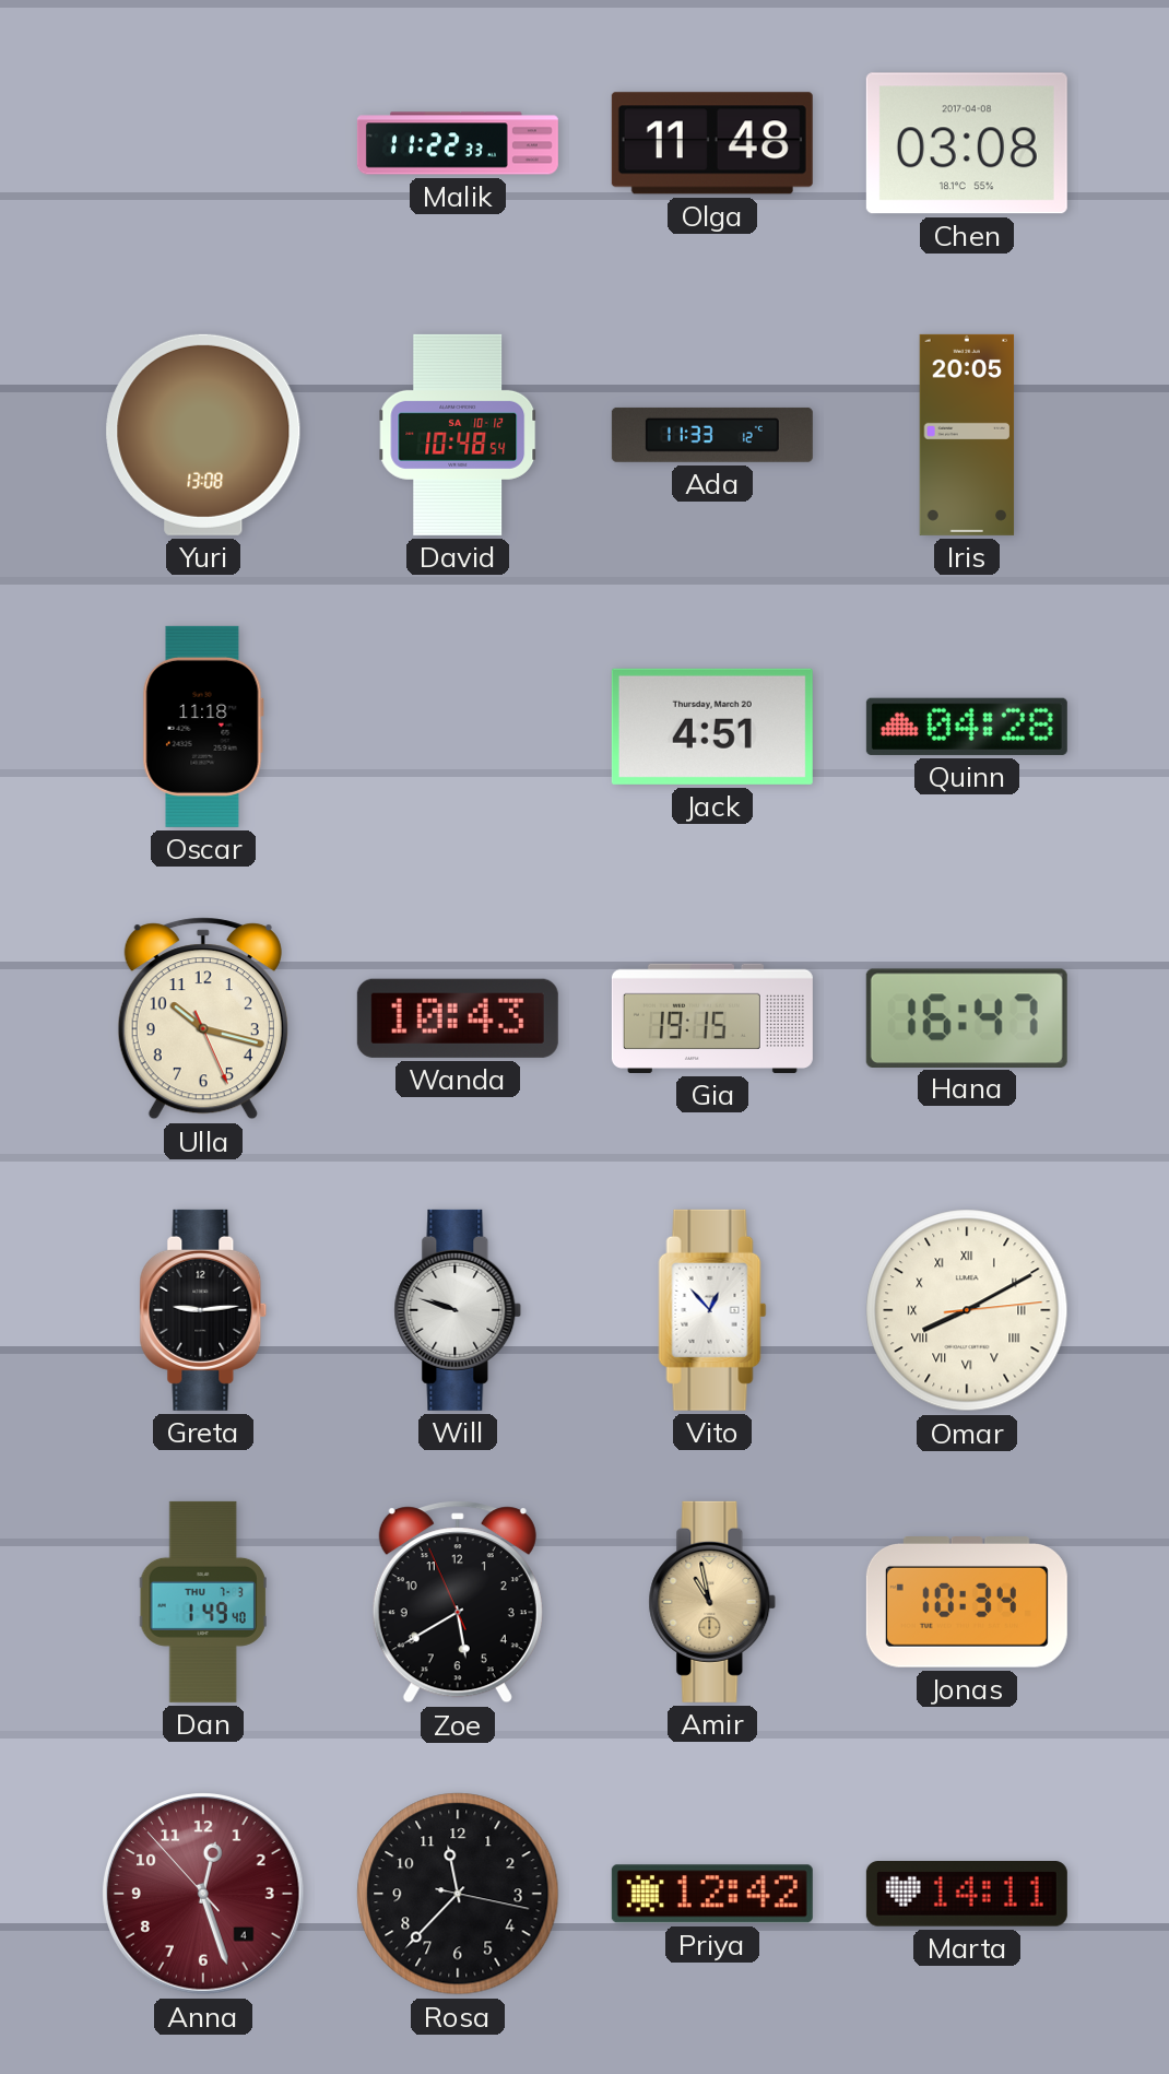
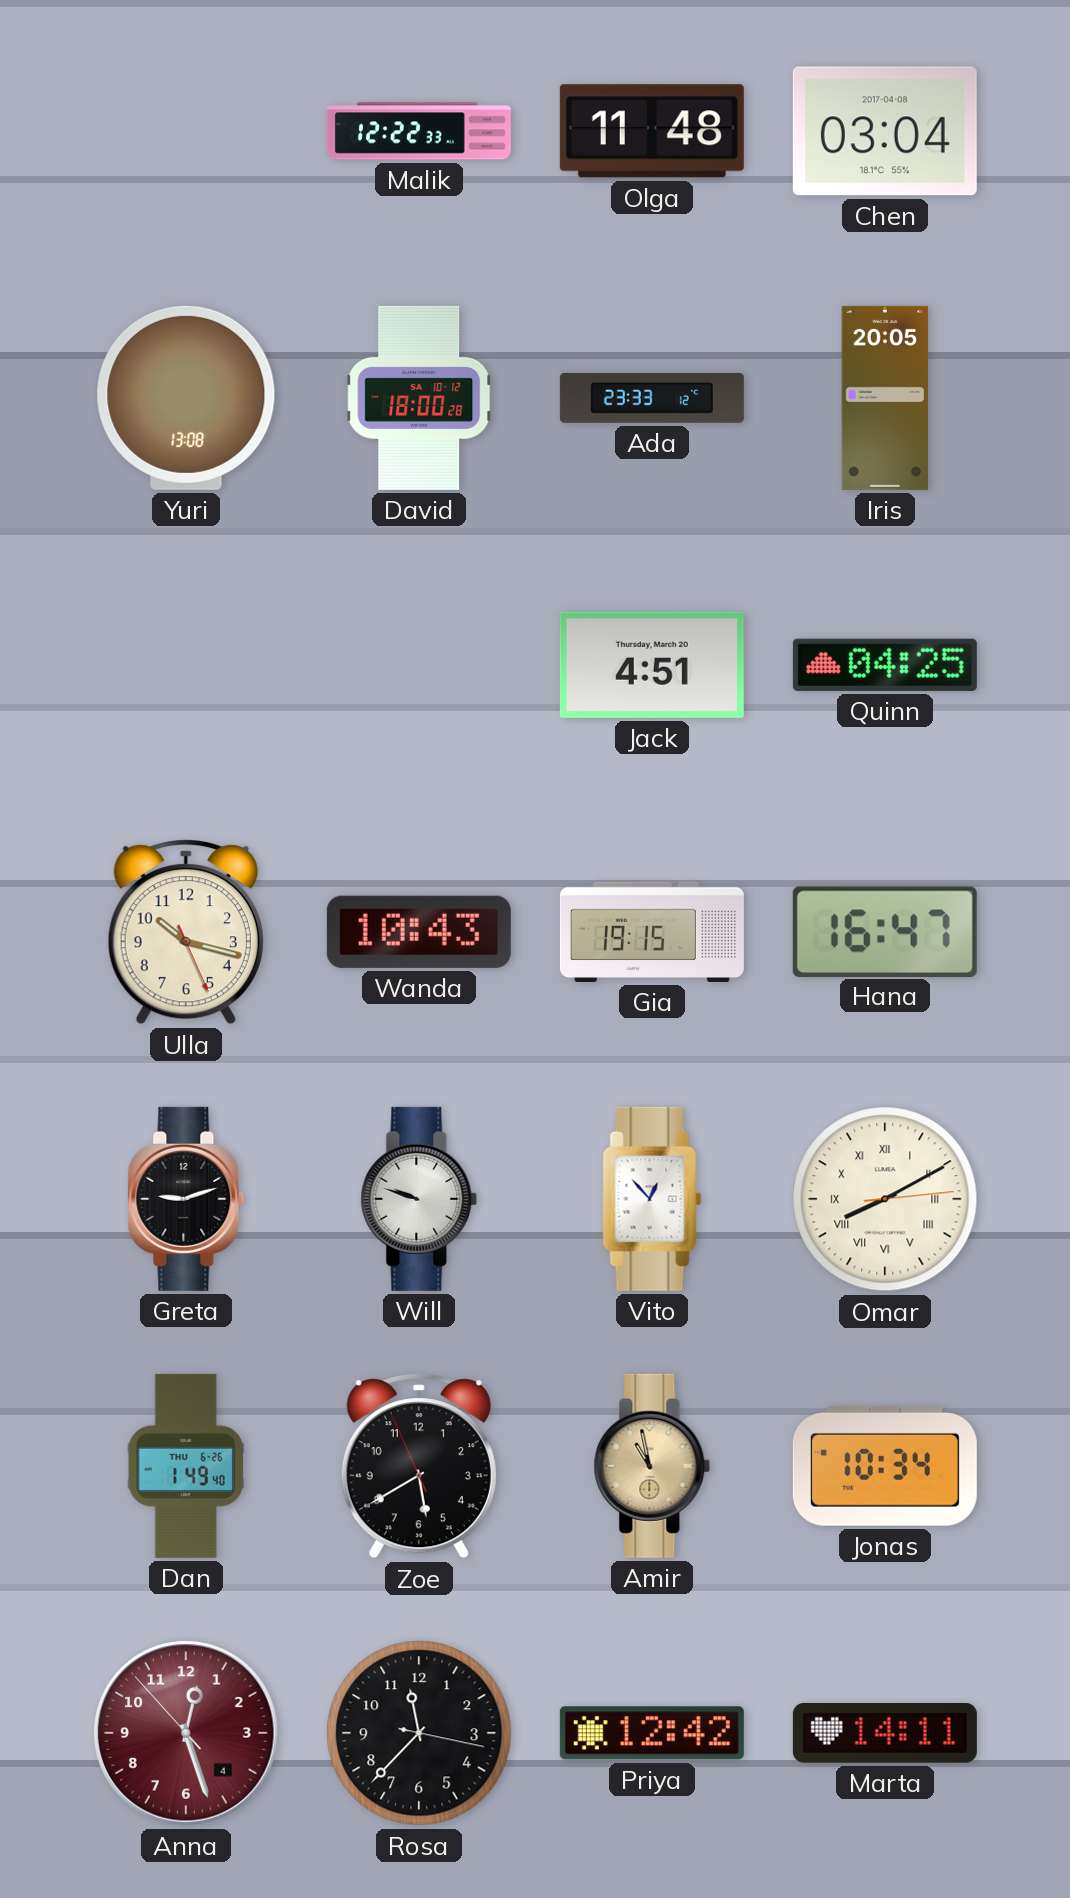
Malik: 11:22 -> 12:22 (419, 131)
Chen: 03:08 -> 03:04 (885, 131)
David: 10:48 -> 18:00 (420, 398)
Ada: 11:33 -> 23:33 (652, 398)
Oscar: 11:18 -> none (203, 727)
Quinn: 04:28 -> 04:25 (885, 665)
Greta: 9:14 -> 9:12 (186, 1199)
Dan date: THU 7-3 -> THU 6-26 (186, 1466)
